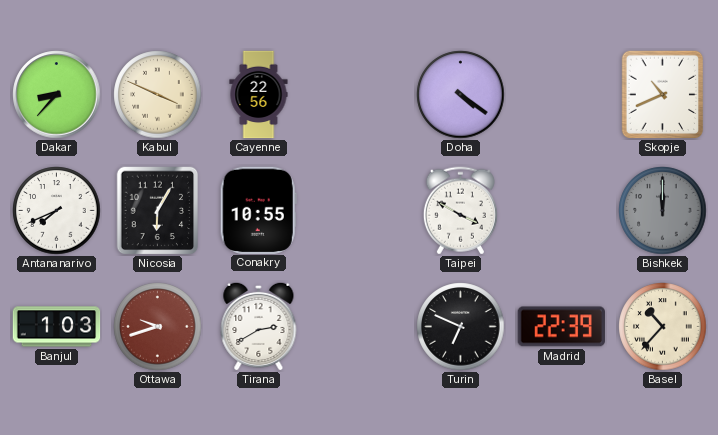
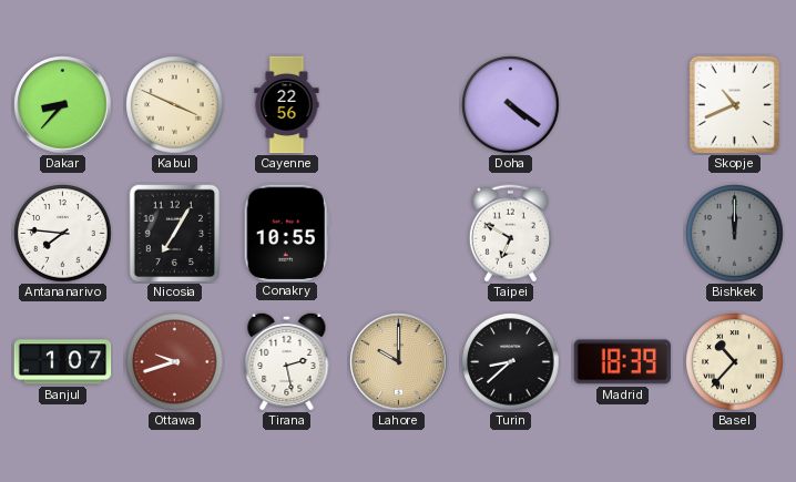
Antananarivo: 7:41 -> 7:46 (63, 234)
Nicosia: 6:05 -> 7:05 (175, 234)
Taipei: 3:50 -> 6:50 (510, 234)
Banjul: 1:03 -> 1:07 (63, 362)
Tirana: 2:40 -> 2:28 (287, 361)
Lahore: none -> 10:00 (399, 362)
Turin: 6:49 -> 8:38 (511, 362)
Madrid: 22:39 -> 18:39 (622, 362)
